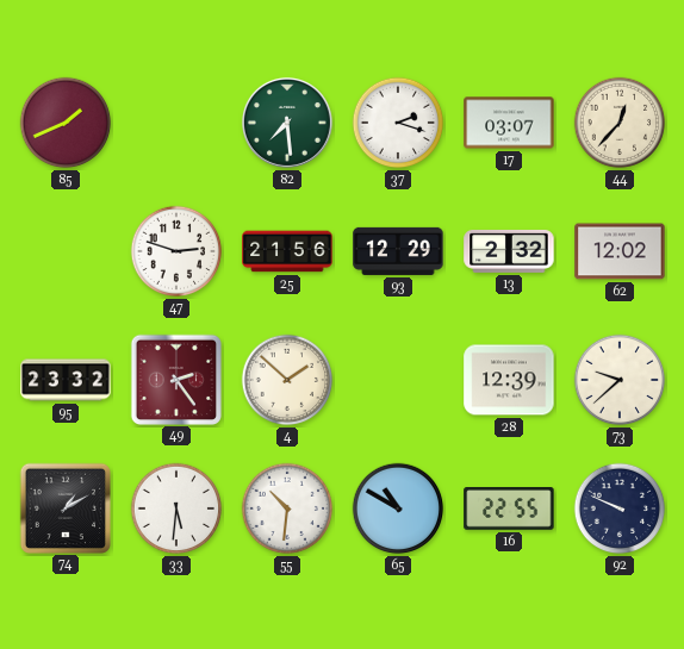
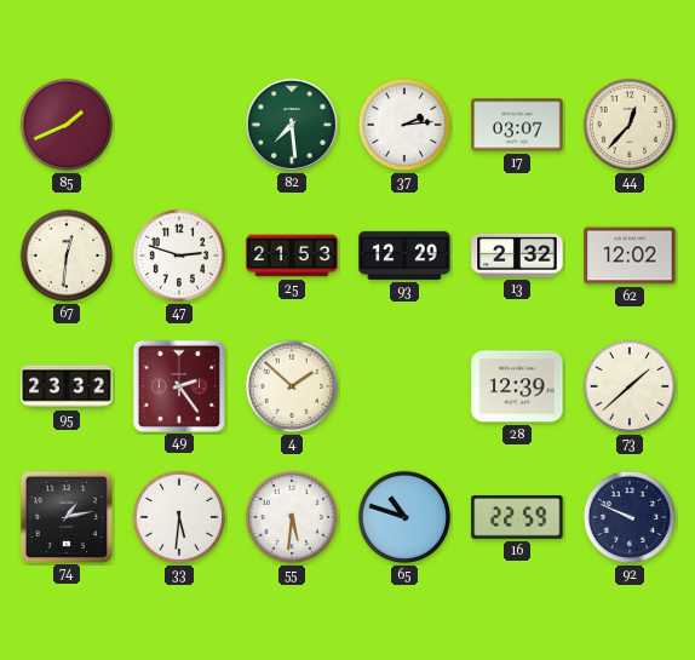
37: 2:18 -> 2:14 (404, 125)
67: none -> 12:31 (67, 256)
25: 21:56 -> 21:53 (292, 256)
73: 9:38 -> 1:38 (630, 386)
74: 1:10 -> 1:13 (65, 516)
55: 10:31 -> 5:31 (292, 517)
65: 10:50 -> 10:48 (404, 517)
16: 22:55 -> 22:59 (517, 518)
